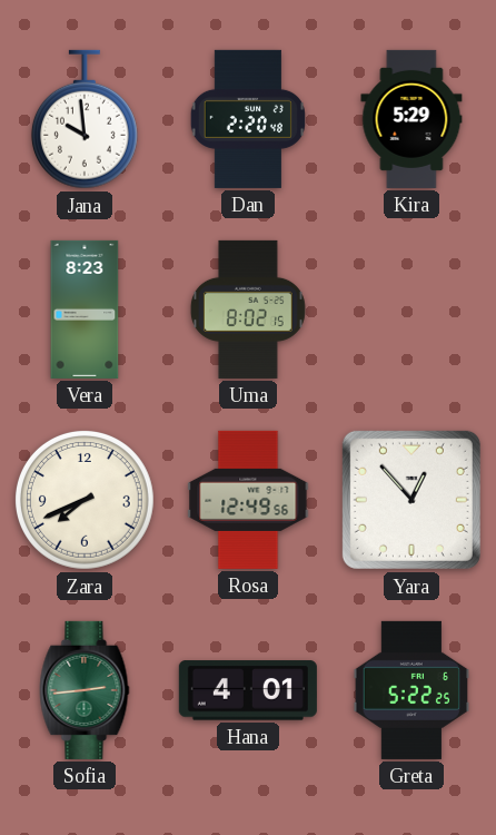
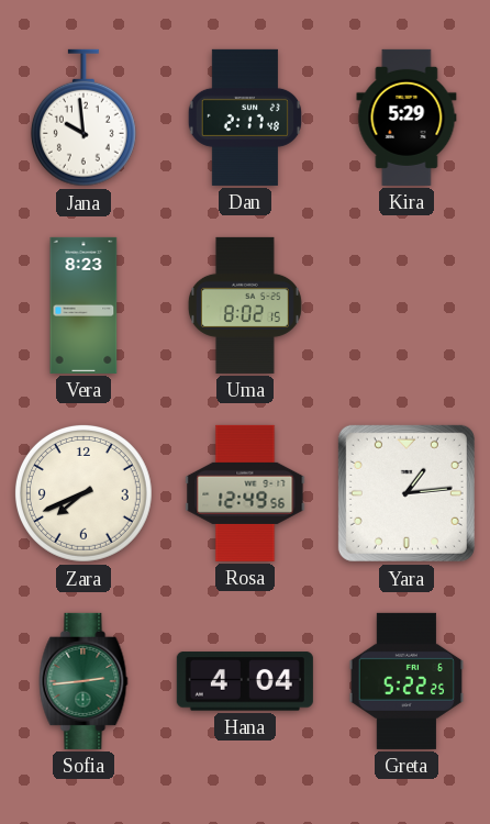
Dan: 2:20 -> 2:17 (245, 118)
Yara: 12:53 -> 1:14 (407, 493)
Hana: 4:01 -> 4:04 (245, 681)
